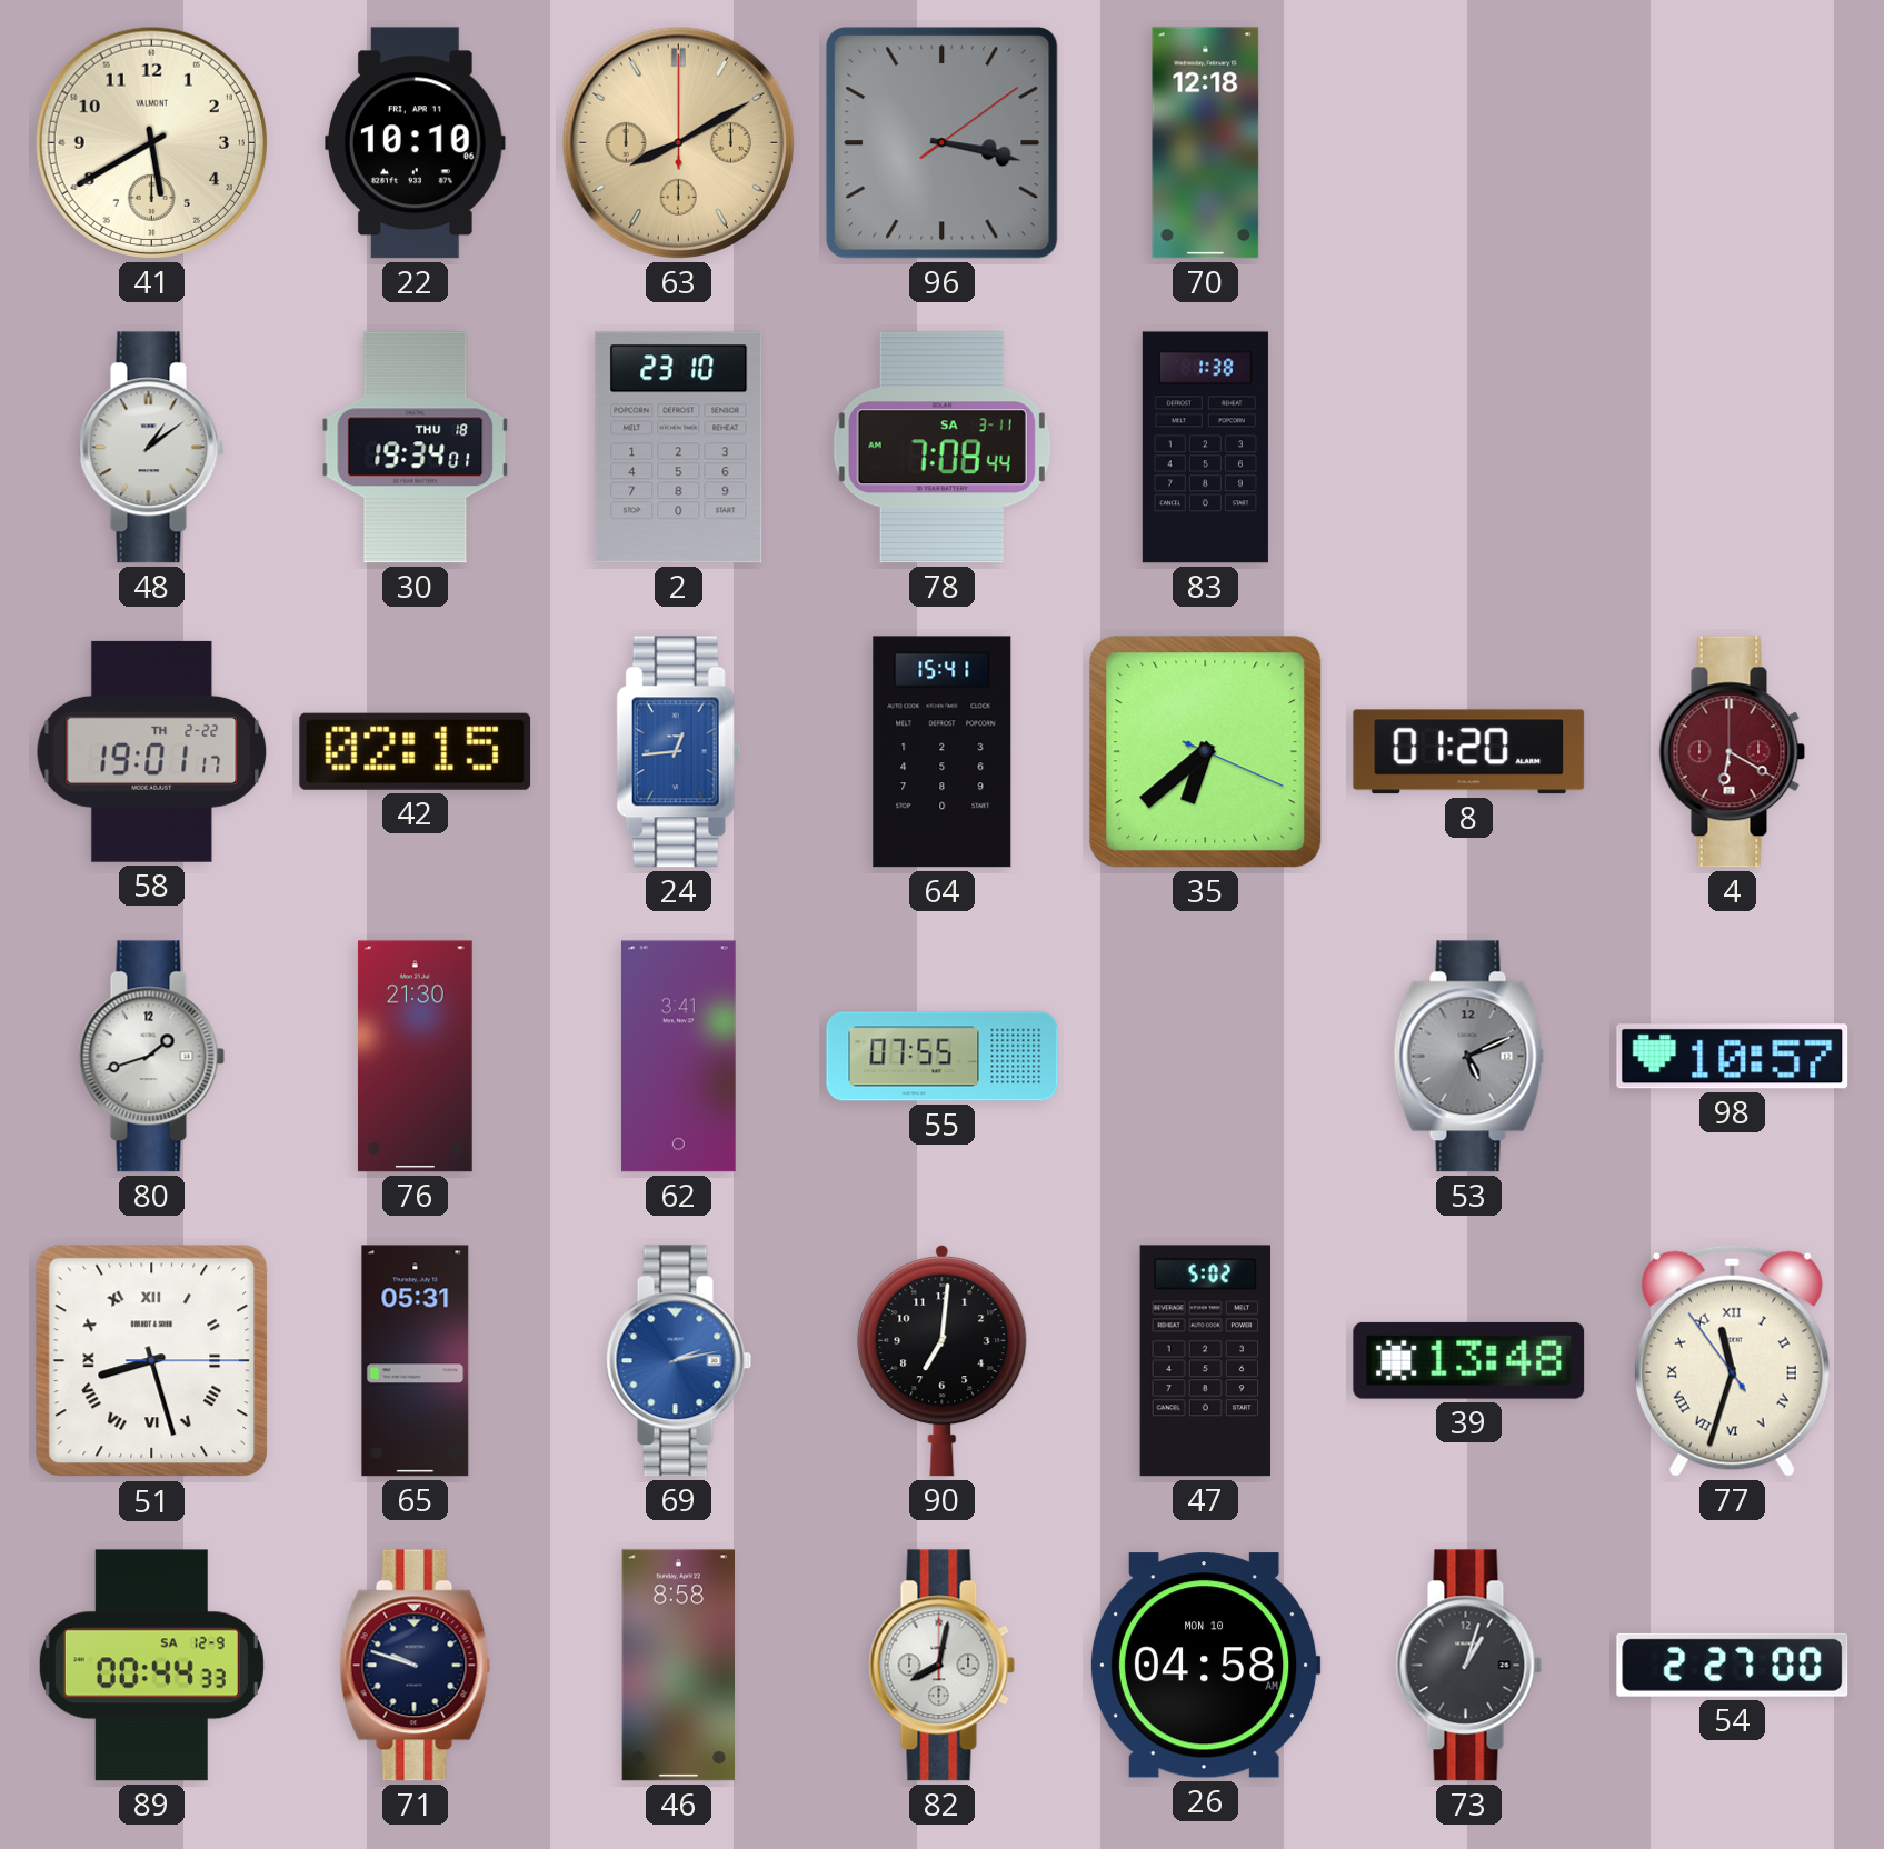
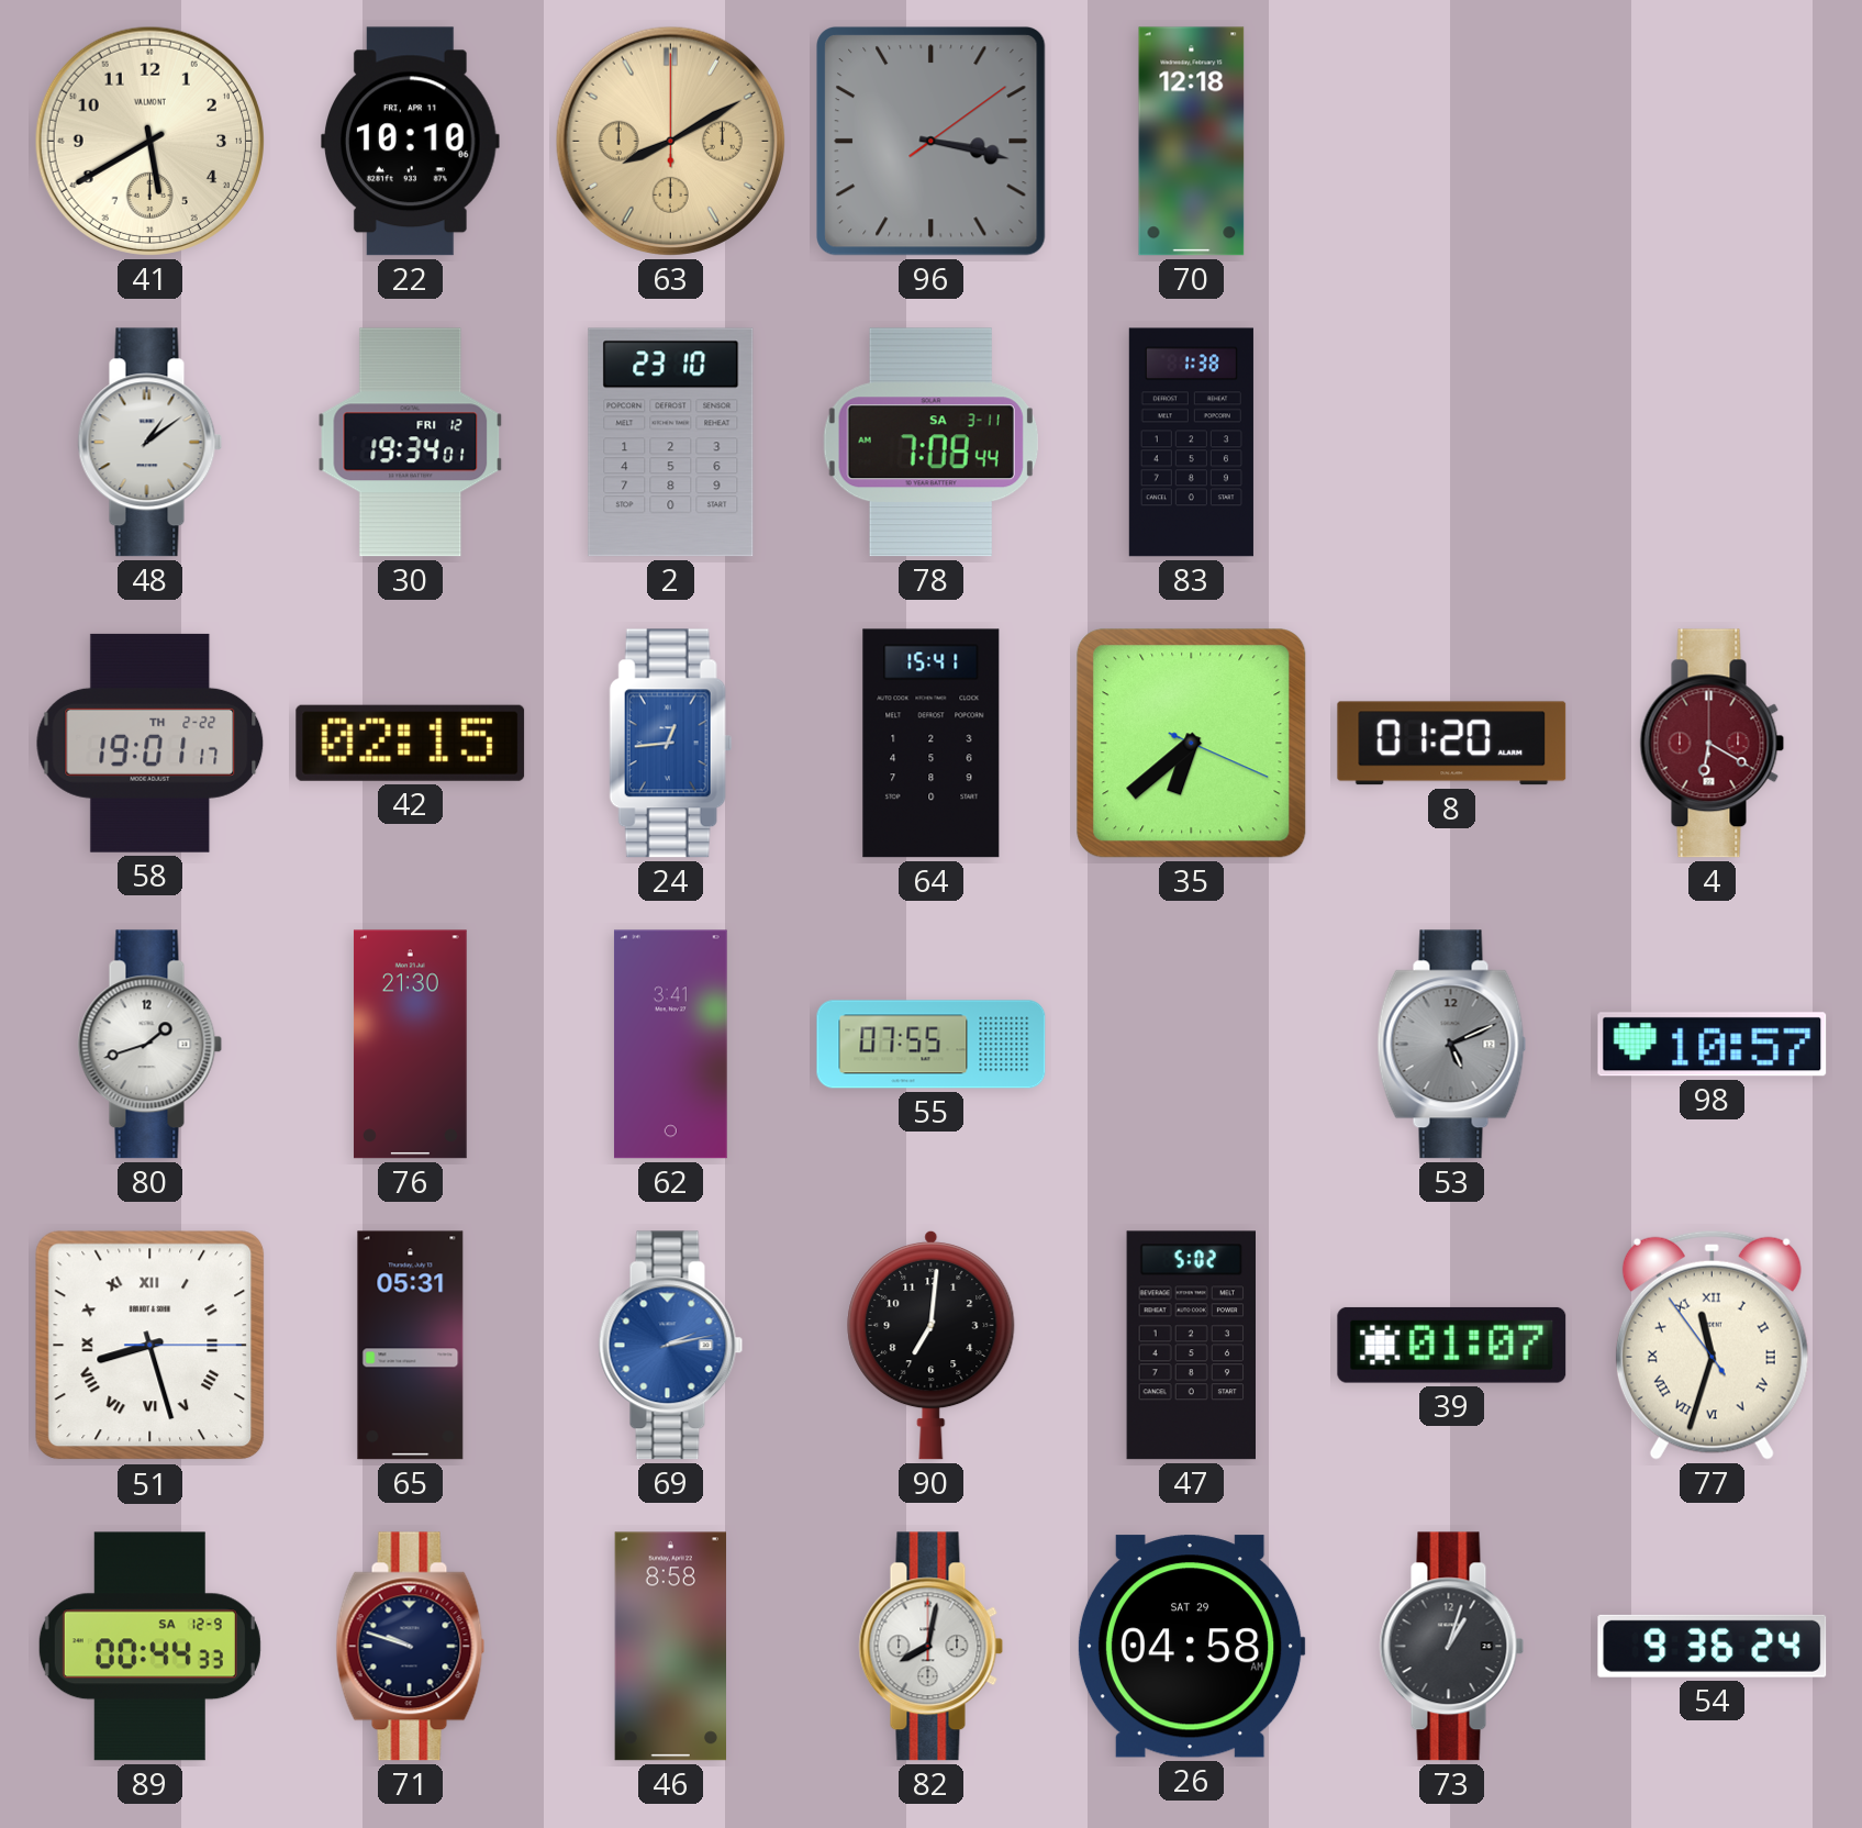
30 date: THU 18 -> FRI 12 (411, 443)
39: 13:48 -> 01:07 (1452, 1345)
26 date: MON 10 -> SAT 29 (1191, 1647)
54: 2:27 -> 9:36 (1713, 1646)
